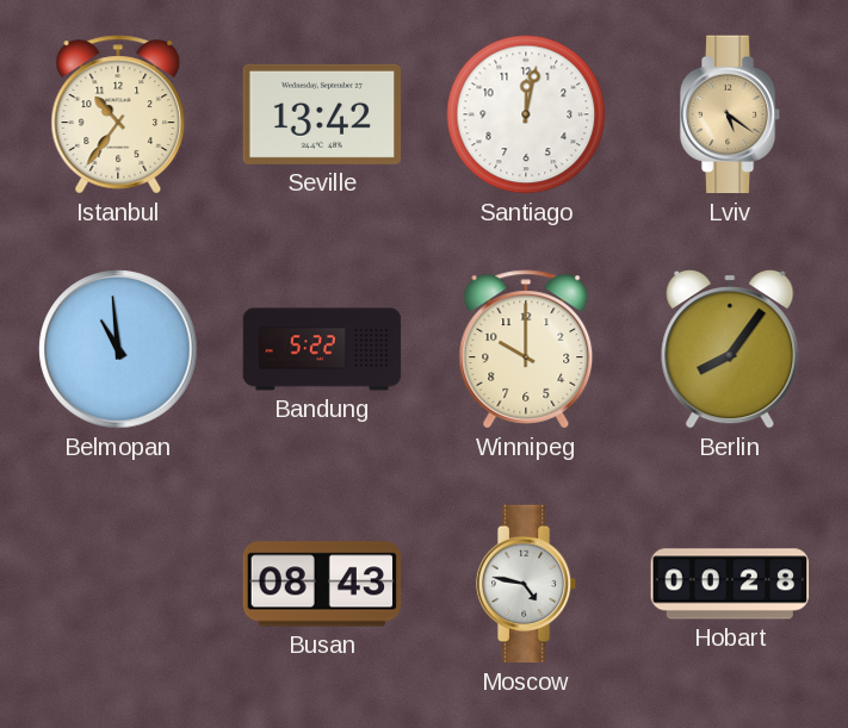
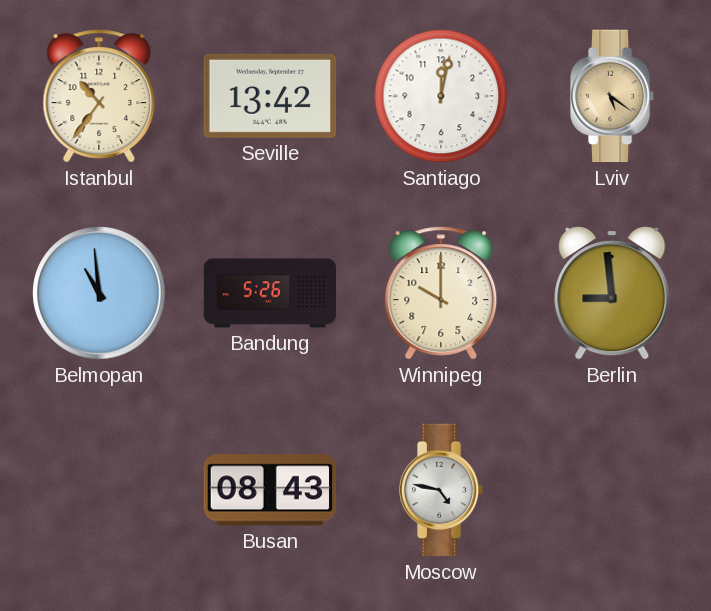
Bandung: 5:22 -> 5:26 (270, 293)
Berlin: 8:06 -> 8:59 (612, 293)
Hobart: 00:28 -> none (730, 584)
